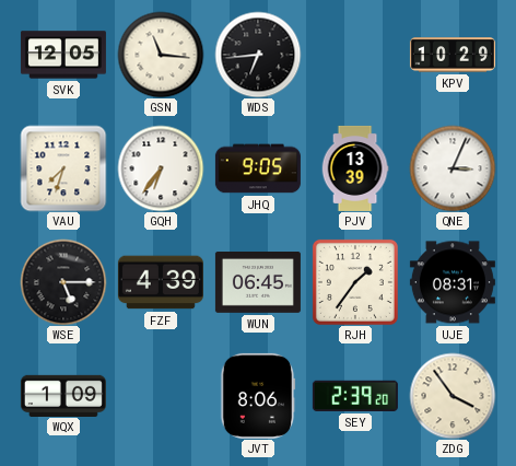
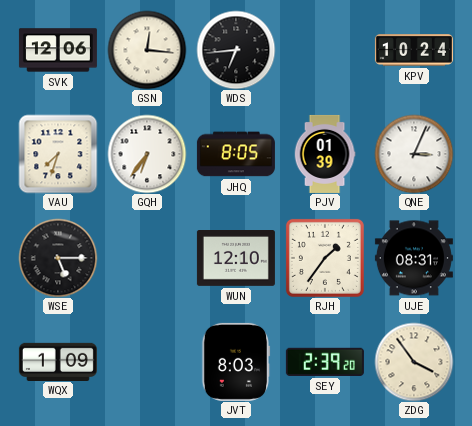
SVK: 12:05 -> 12:06 (58, 50)
GSN: 11:16 -> 12:16 (147, 50)
KPV: 10:29 -> 10:24 (414, 50)
JHQ: 9:05 -> 8:05 (236, 154)
PJV: 13:39 -> 01:39 (325, 154)
FZF: 4:39 -> none (161, 282)
WUN: 06:45 -> 12:10 (236, 259)
JVT: 8:06 -> 8:03 (236, 362)
